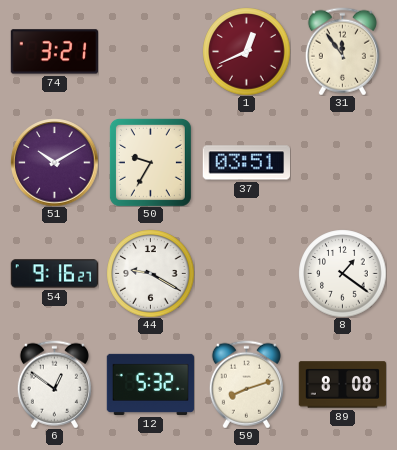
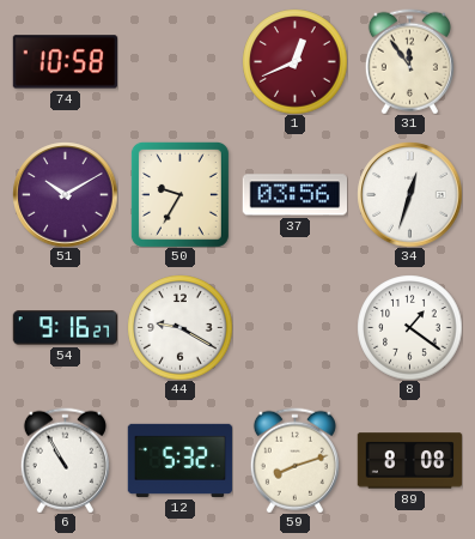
74: 3:21 -> 10:58 (65, 62)
37: 03:51 -> 03:56 (294, 195)
34: none -> 12:33 (409, 194)
6: 12:51 -> 10:55 (65, 460)
